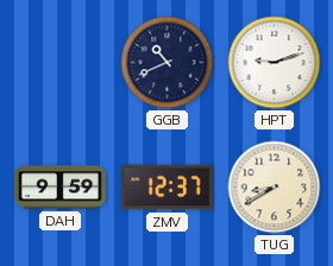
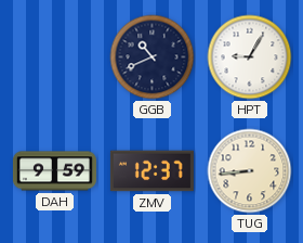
HPT: 9:12 -> 9:05 (250, 57)
TUG: 8:40 -> 8:44 (250, 171)
